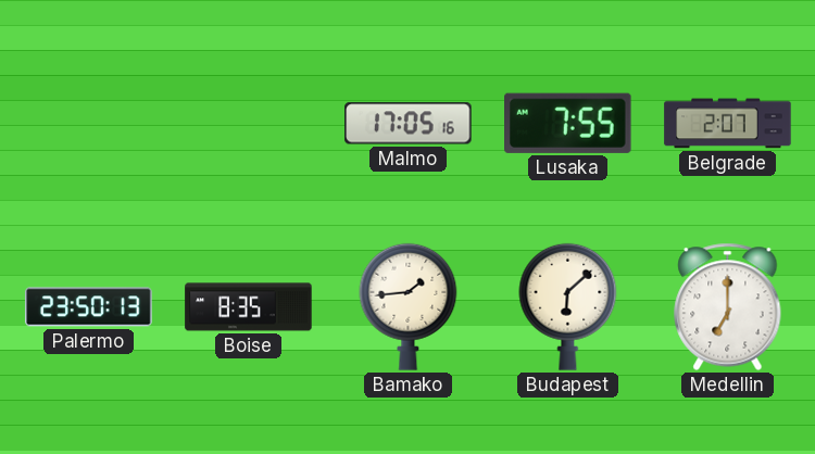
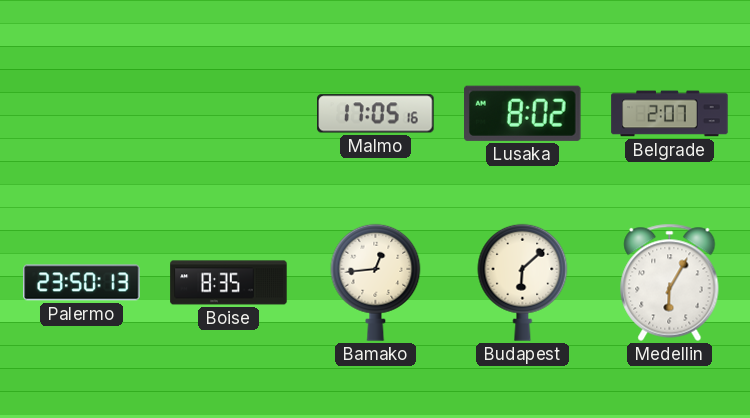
Lusaka: 7:55 -> 8:02 (523, 113)
Bamako: 1:44 -> 12:44 (376, 282)
Medellin: 7:00 -> 6:05 (670, 282)
